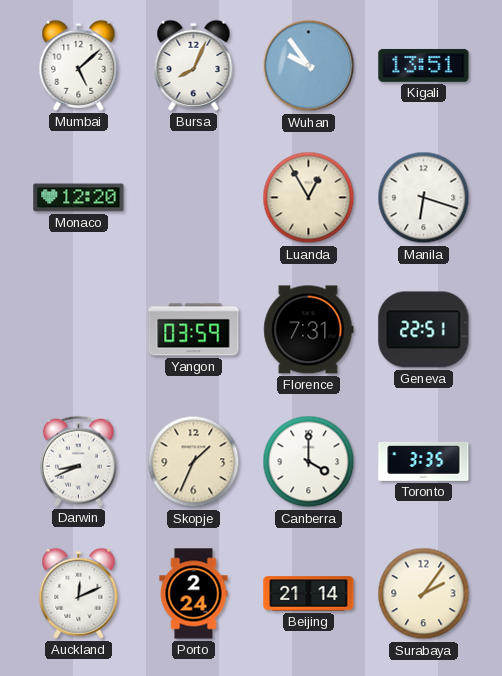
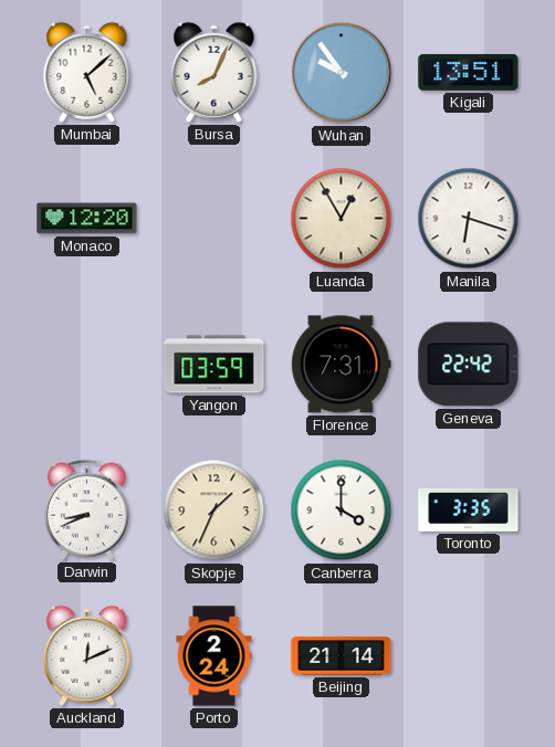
Geneva: 22:51 -> 22:42 (469, 365)
Surabaya: 2:06 -> none (424, 594)
